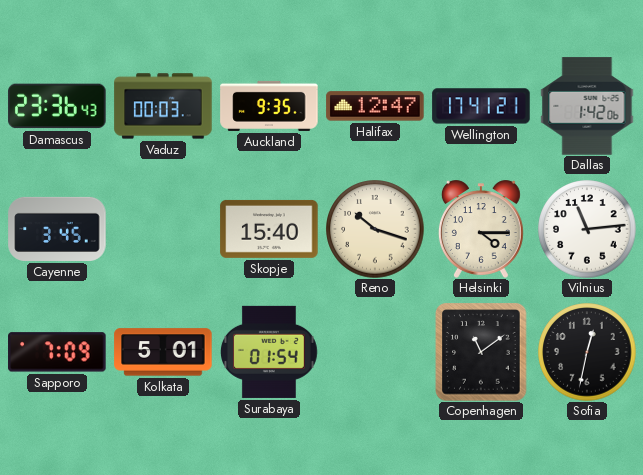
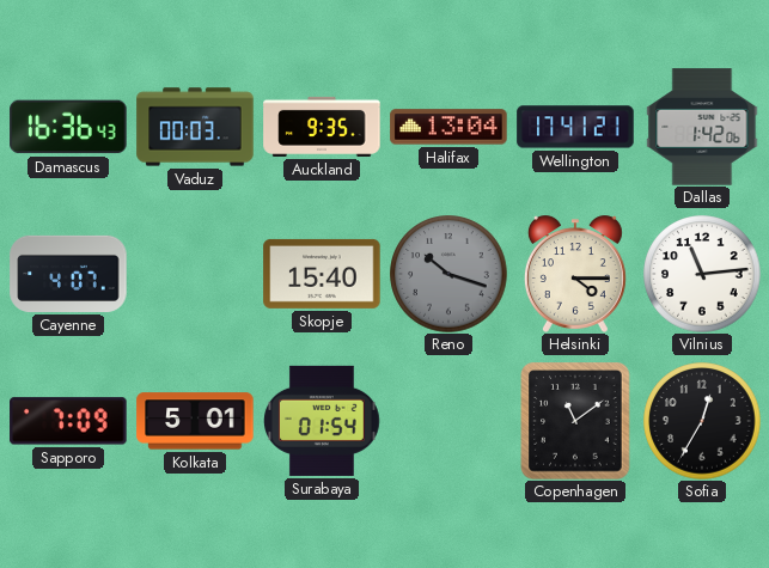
Damascus: 23:36 -> 16:36 (68, 127)
Halifax: 12:47 -> 13:04 (448, 127)
Cayenne: 3:45 -> 4:07 (68, 274)
Reno dial: cream -> grey (448, 274)
Sofia: 12:32 -> 12:35 (702, 421)
